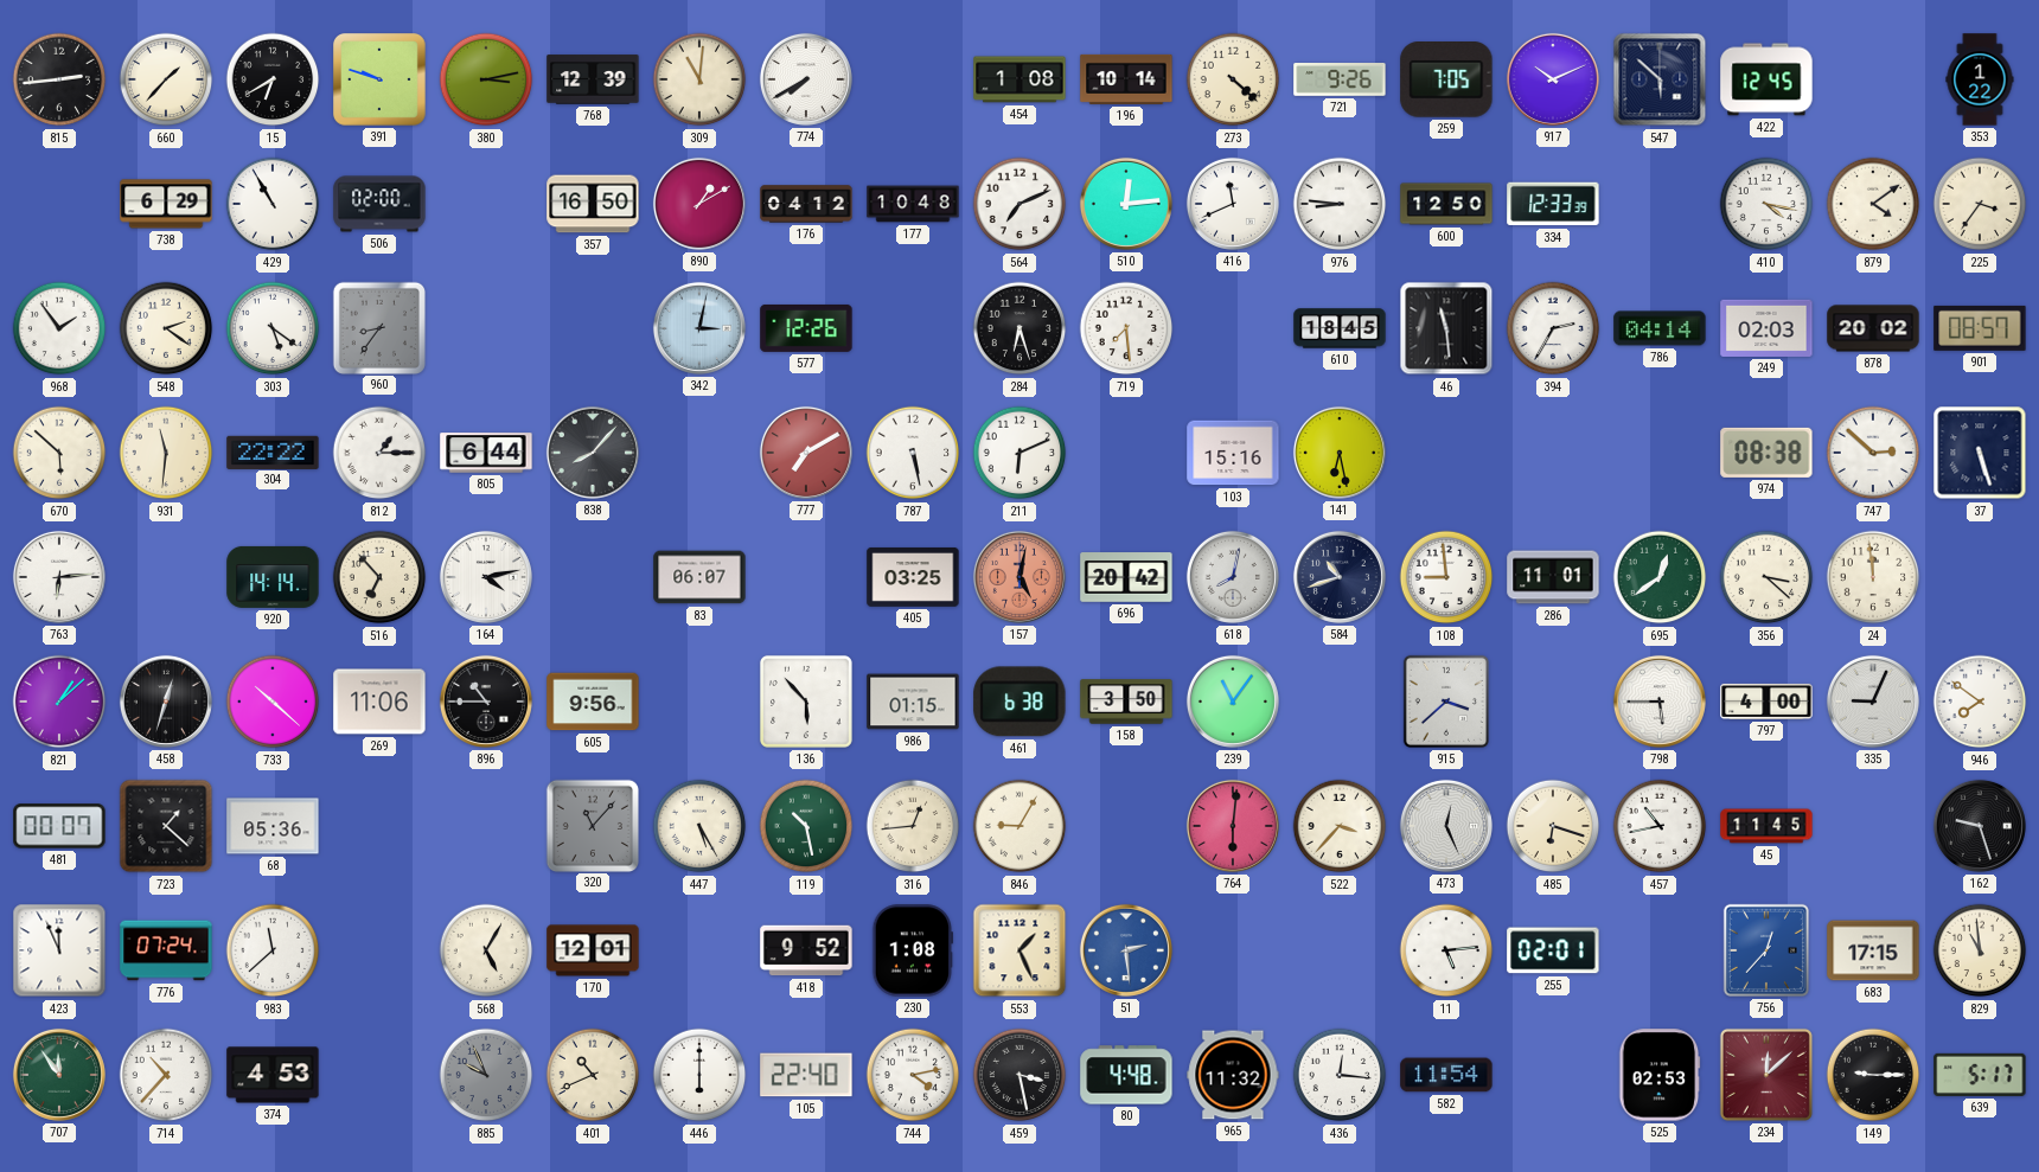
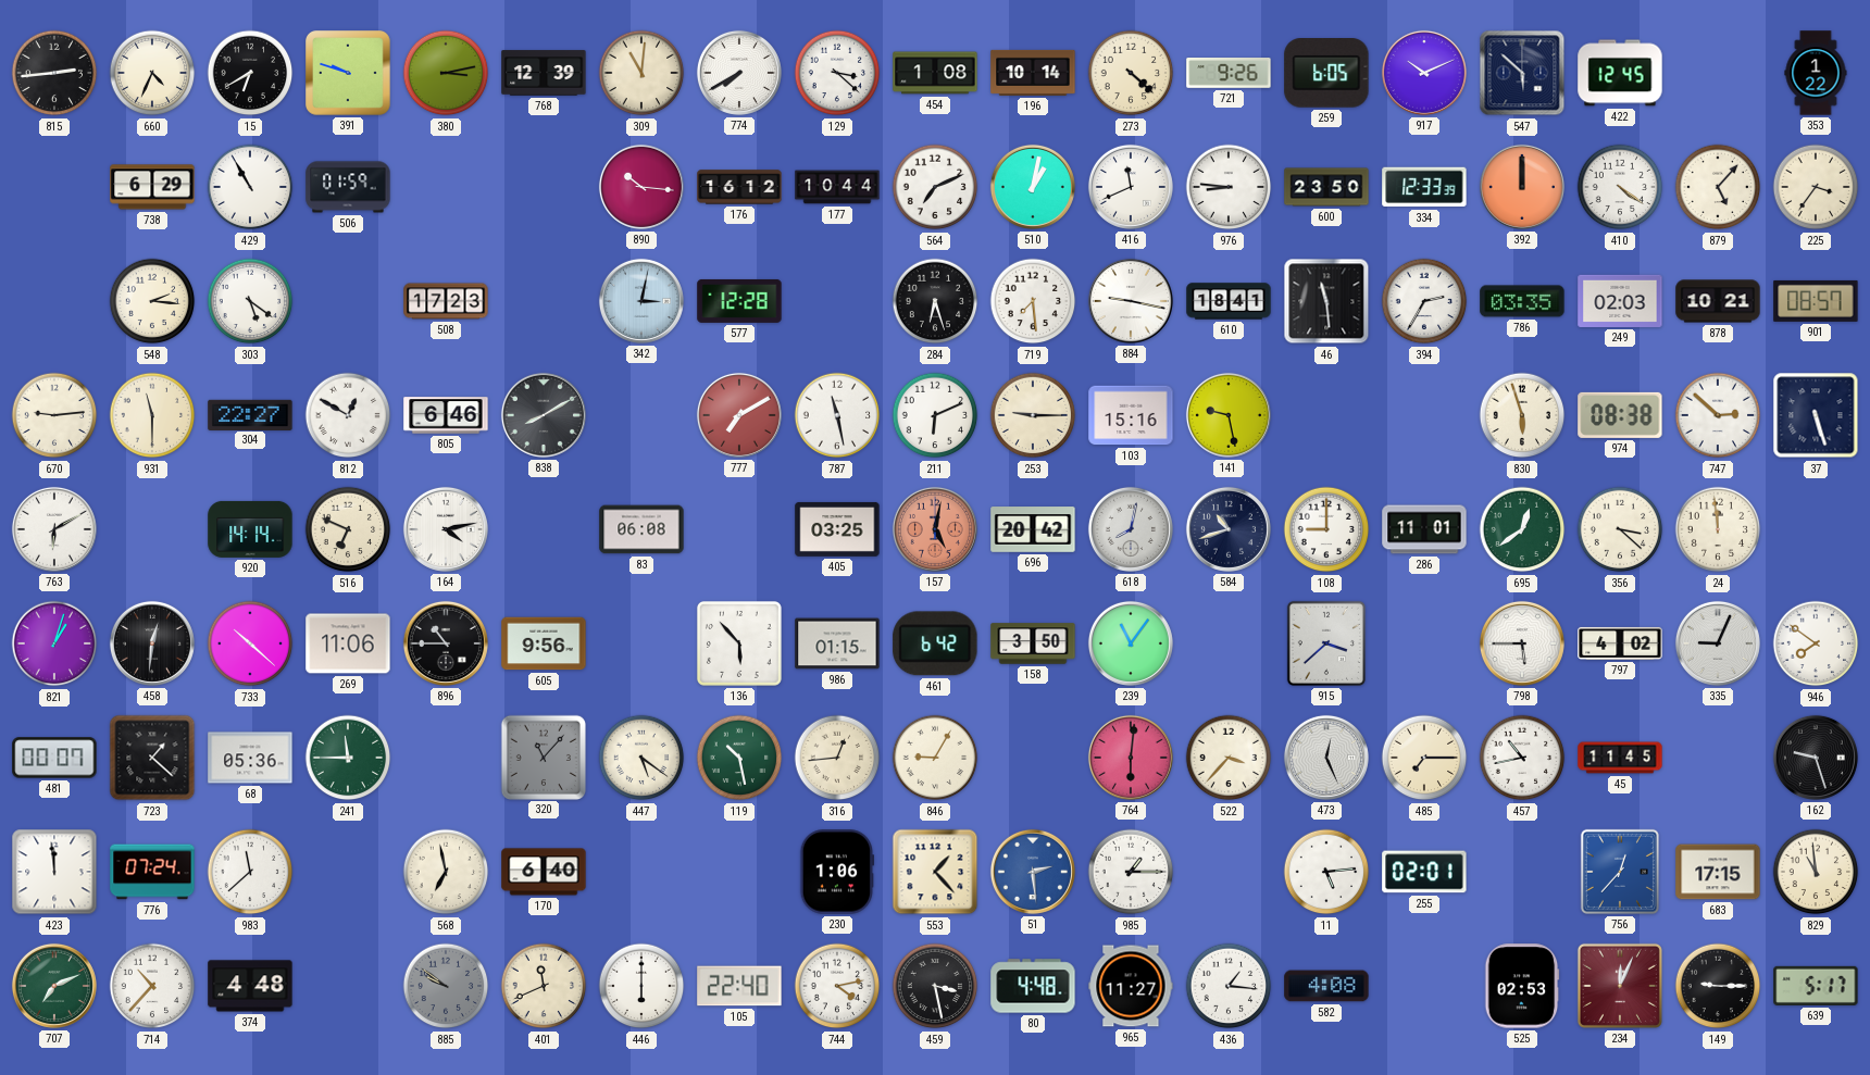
660: 1:37 -> 4:34 (152, 73)
129: none -> 3:22 (837, 73)
259: 7:05 -> 6:05 (1326, 74)
506: 02:00 -> 01:59 (348, 187)
357: 16:50 -> none (593, 204)
890: 1:10 -> 10:16 (641, 187)
176: 04:12 -> 16:12 (739, 187)
177: 10:48 -> 10:44 (837, 187)
510: 12:14 -> 1:02 (1033, 187)
600: 12:50 -> 23:50 (1326, 187)
392: none -> 12:00 (1522, 187)
410: 4:17 -> 4:21 (1620, 187)
879: 4:09 -> 5:07 (1718, 187)
968: 1:54 -> none (59, 328)
548: 2:21 -> 2:16 (152, 301)
960: 8:36 -> none (378, 327)
508: none -> 17:23 (446, 301)
577: 12:26 -> 12:28 (739, 301)
884: none -> 9:17 (1131, 301)
610: 18:45 -> 18:41 (1229, 301)
786: 04:14 -> 03:35 (1522, 301)
878: 20:02 -> 10:21 (1718, 301)
670: 5:52 -> 9:14 (54, 415)
931: 11:31 -> 11:30 (152, 415)
304: 22:22 -> 22:27 (250, 414)
812: 1:15 -> 12:50 (348, 415)
805: 6:44 -> 6:46 (446, 415)
838: 8:07 -> 8:10 (544, 415)
787: 5:28 -> 11:28 (837, 415)
253: none -> 9:15 (1033, 415)
141: 6:28 -> 9:28 (1229, 415)
830: none -> 5:57 (1522, 415)
763: 6:14 -> 6:10 (54, 529)
516: 6:53 -> 6:49 (348, 529)
83: 06:07 -> 06:08 (641, 529)
108: 8:59 -> 9:00 (1326, 529)
821: 1:08 -> 1:03 (54, 643)
458: 12:33 -> 12:31 (152, 643)
461: 6:38 -> 6:42 (935, 643)
797: 4:00 -> 4:02 (1620, 643)
241: none -> 11:45 (348, 758)
447: 5:25 -> 5:21 (641, 758)
485: 6:18 -> 7:15 (1424, 758)
423: 11:56 -> 11:59 (54, 872)
568: 5:05 -> 6:58 (446, 872)
170: 12:01 -> 6:40 (544, 872)
418: 9:52 -> none (806, 950)
230: 1:08 -> 1:06 (836, 872)
553: 1:26 -> 1:23 (935, 872)
985: none -> 1:15 (1131, 872)
707: 11:54 -> 7:11 (54, 986)
374: 4:53 -> 4:48 (250, 986)
885: 9:56 -> 9:51 (446, 986)
401: 10:41 -> 11:41 (544, 986)
965: 11:32 -> 11:27 (1131, 986)
436: 12:16 -> 1:16 (1229, 986)
582: 11:54 -> 4:08 (1326, 986)
234: 12:08 -> 12:04 (1620, 986)
